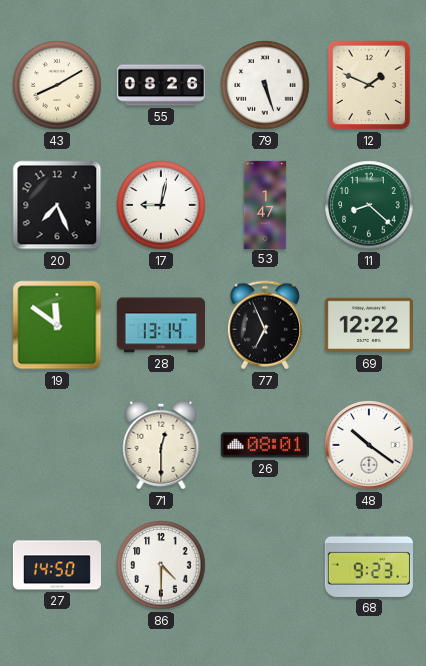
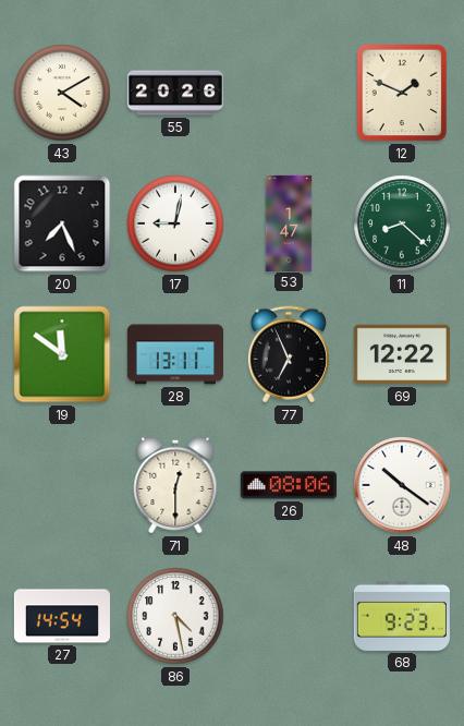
43: 8:10 -> 4:10 (62, 93)
55: 08:26 -> 20:26 (175, 93)
79: 5:27 -> none (265, 85)
28: 13:14 -> 13:11 (175, 354)
26: 08:01 -> 08:06 (289, 485)
27: 14:50 -> 14:54 (62, 616)
86: 4:30 -> 4:28 (175, 616)
